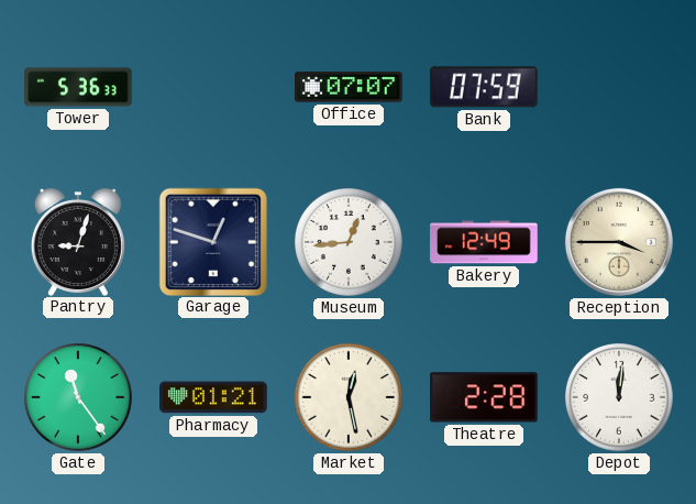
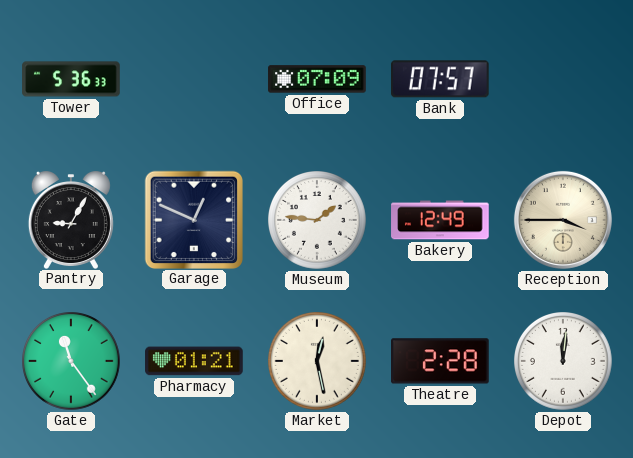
Office: 07:07 -> 07:09 (317, 79)
Bank: 07:59 -> 07:57 (440, 79)
Pantry: 9:03 -> 9:05 (71, 220)
Garage: 12:48 -> 12:49 (193, 219)
Museum: 12:44 -> 1:46 (318, 221)
